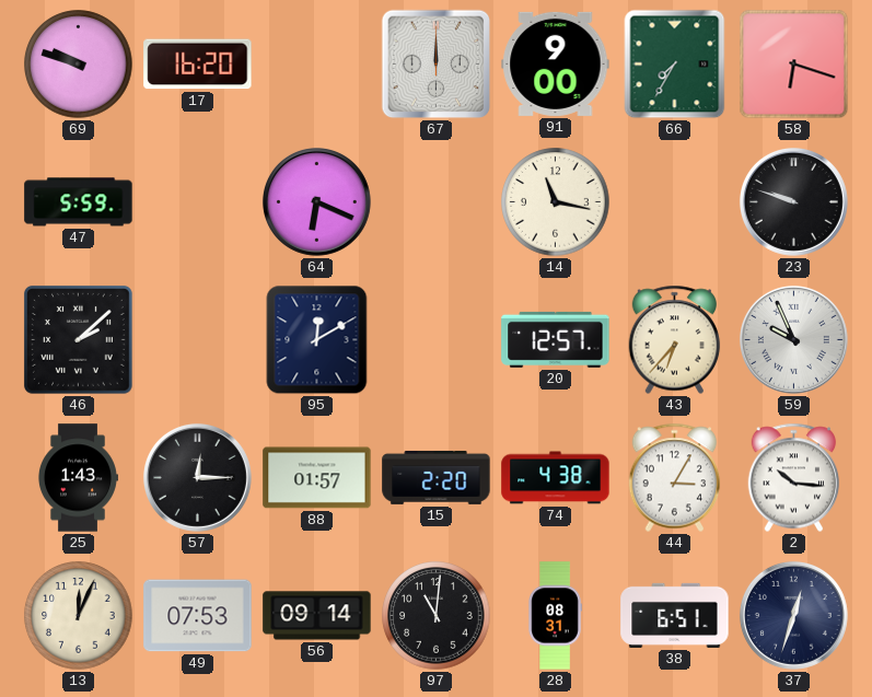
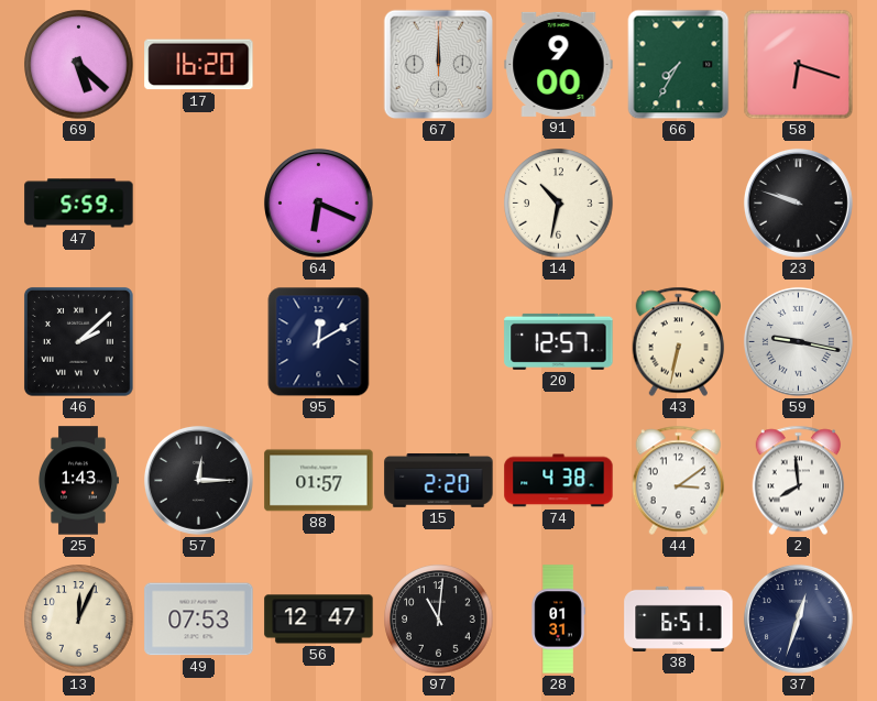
69: 9:48 -> 5:22 (79, 65)
14: 11:17 -> 10:32 (559, 204)
43: 6:37 -> 6:32 (679, 342)
59: 9:56 -> 9:17 (798, 341)
44: 3:05 -> 3:09 (679, 481)
2: 10:16 -> 7:59 (799, 481)
56: 09:14 -> 12:47 (319, 620)
28: 08:31 -> 01:31 (558, 620)
